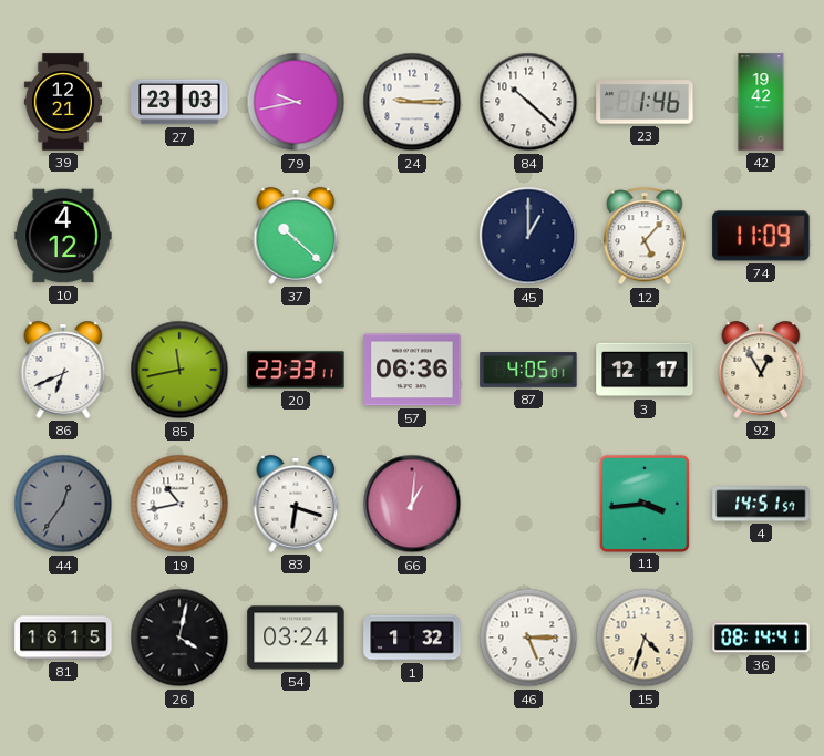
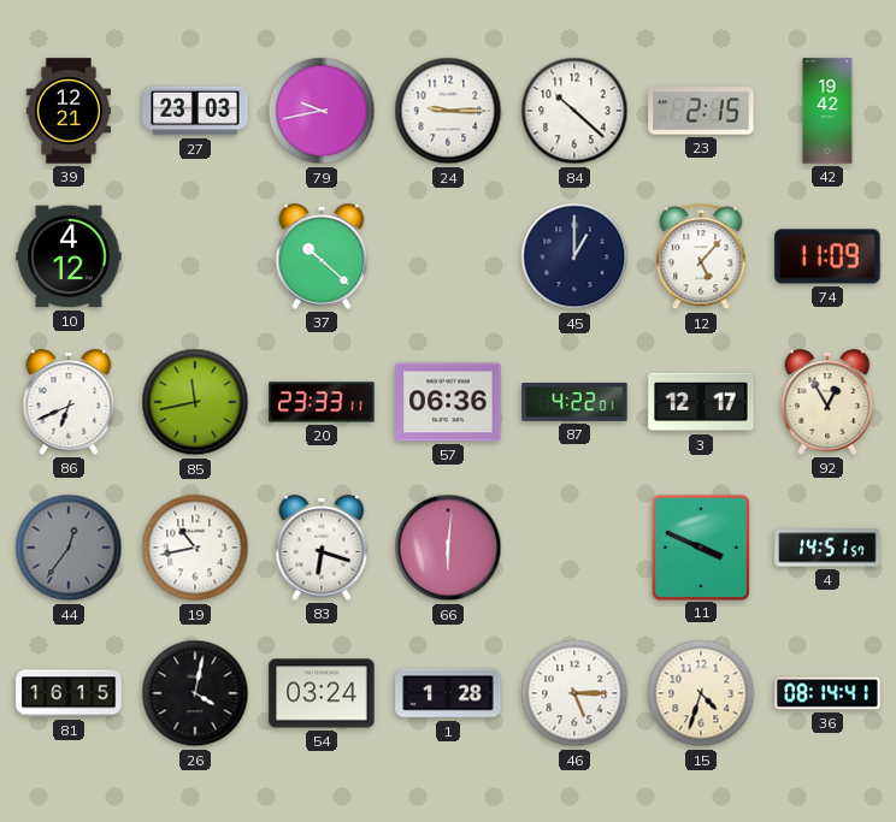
23: 1:46 -> 2:15 (701, 111)
87: 4:05 -> 4:22 (574, 403)
66: 1:01 -> 6:01 (448, 548)
11: 3:44 -> 3:49 (701, 546)
1: 1:32 -> 1:28 (448, 693)
